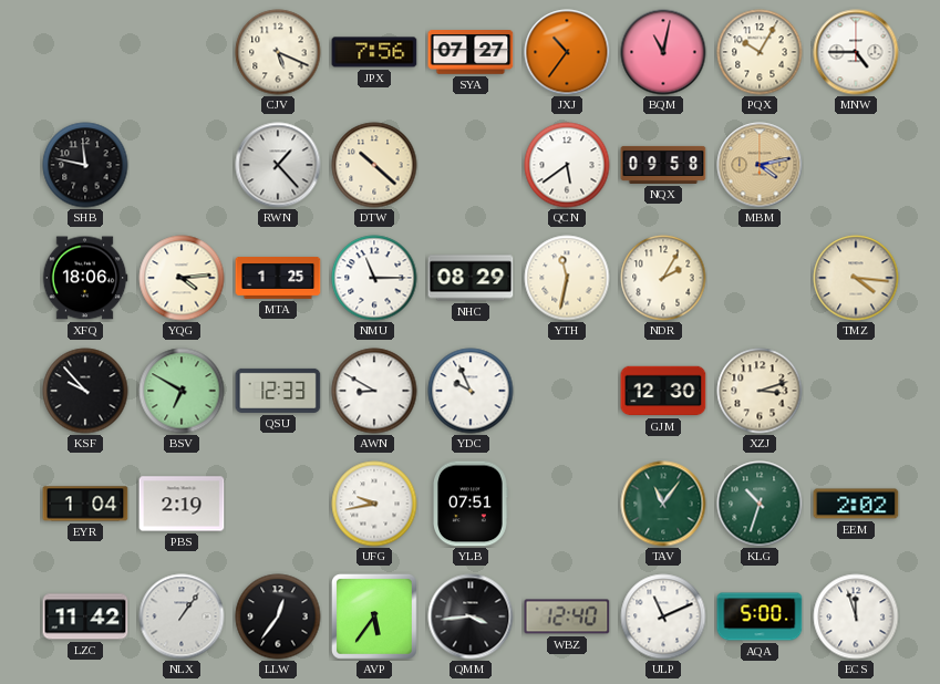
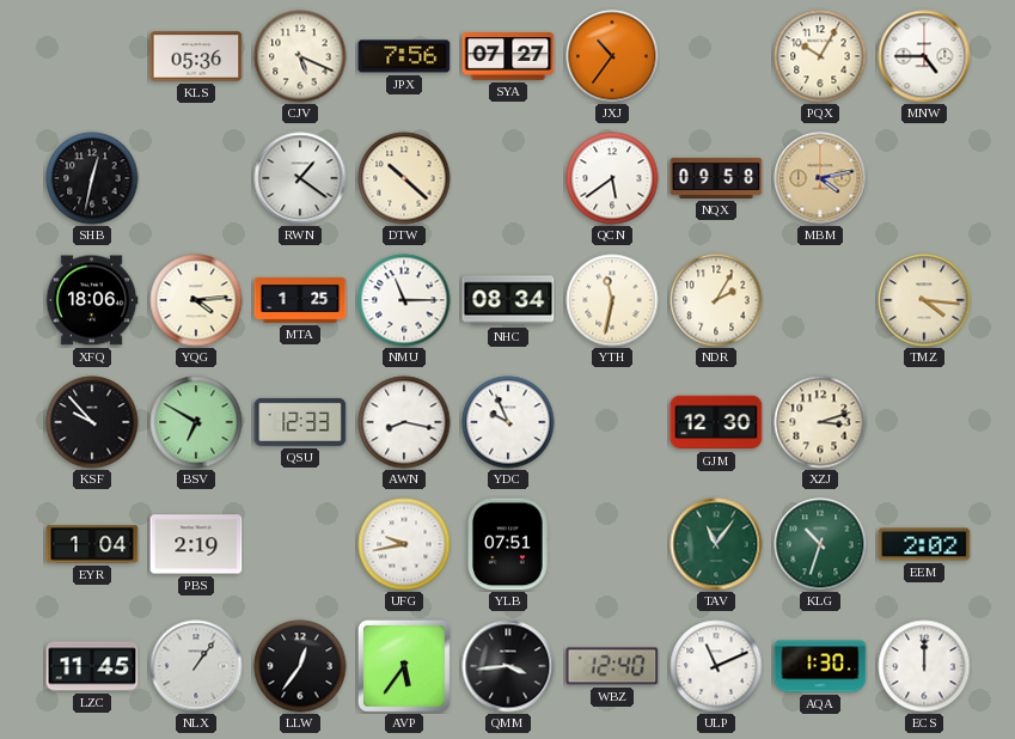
KLS: none -> 05:36 (196, 56)
BQM: 11:02 -> none (663, 52)
SHB: 11:47 -> 12:32 (92, 178)
RWN: 1:23 -> 1:21 (300, 178)
NHC: 08:29 -> 08:34 (508, 300)
AWN: 8:50 -> 8:17 (404, 422)
LZC: 11:42 -> 11:45 (92, 666)
AQA: 5:00 -> 1:30 (820, 666)
ECS: 11:57 -> 12:00 (924, 666)
